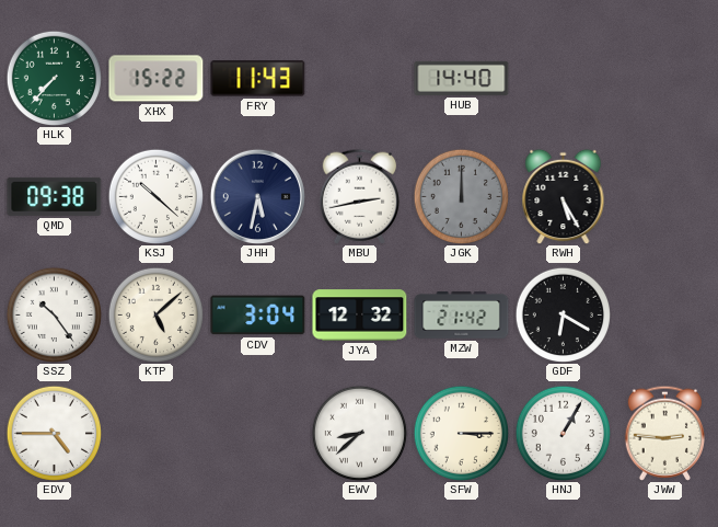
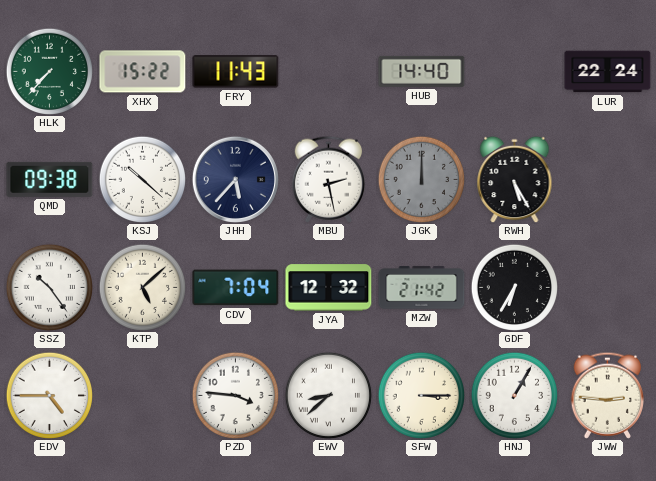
LUR: none -> 22:24 (608, 72)
JHH: 5:32 -> 5:37 (235, 179)
MBU: 2:43 -> 2:28 (328, 179)
CDV: 3:04 -> 7:04 (236, 288)
GDF: 6:20 -> 6:35 (514, 287)
PZD: none -> 3:46 (235, 395)
